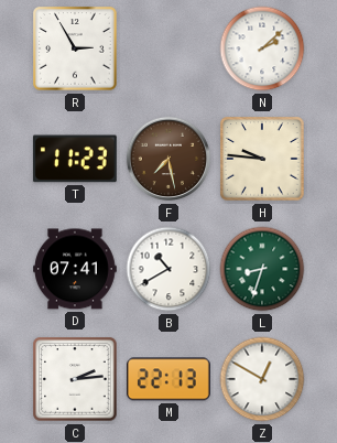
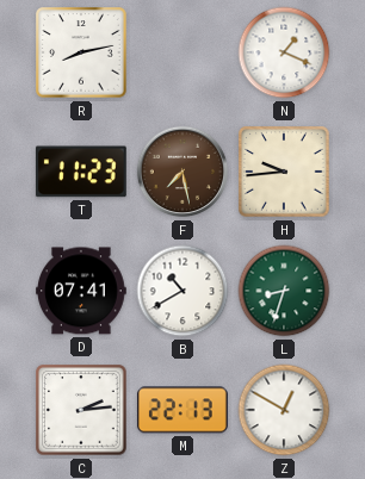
R: 2:55 -> 8:13 (81, 52)
N: 2:08 -> 1:19 (284, 52)
H: 9:46 -> 9:44 (284, 172)
